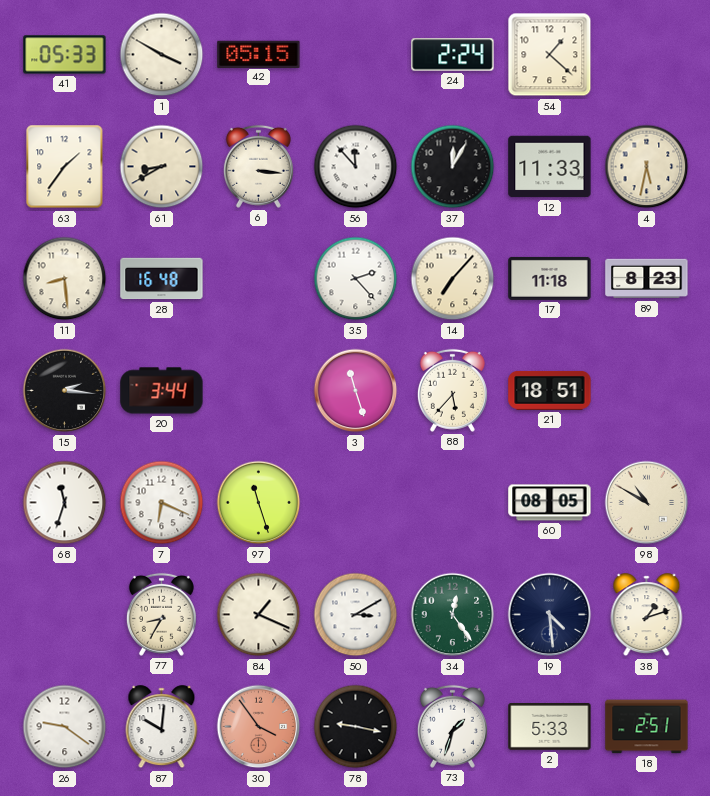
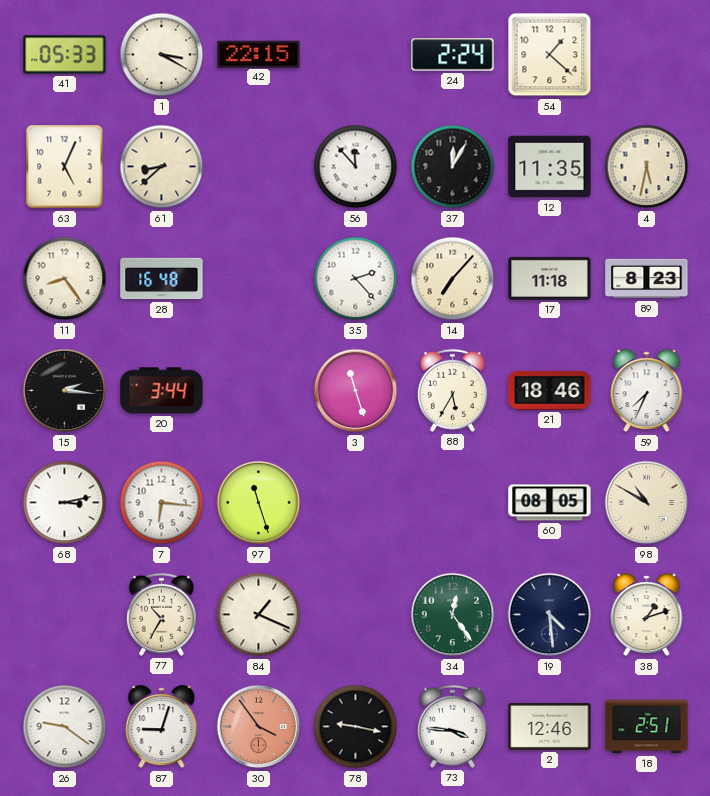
1: 3:50 -> 3:20 (162, 55)
42: 05:15 -> 22:15 (259, 54)
63: 1:36 -> 5:04 (65, 167)
61: 8:40 -> 8:38 (162, 167)
6: 3:16 -> none (258, 166)
12: 11:33 -> 11:35 (550, 167)
11: 8:29 -> 8:24 (65, 279)
88: 5:37 -> 5:35 (452, 390)
21: 18:51 -> 18:46 (550, 390)
59: none -> 7:34 (647, 391)
68: 11:33 -> 3:13 (65, 503)
7: 6:19 -> 6:16 (162, 503)
77: 8:35 -> 10:35 (161, 614)
50: 3:10 -> none (356, 615)
87: 10:01 -> 9:03 (162, 727)
73: 1:33 -> 3:46 (452, 726)
2: 5:33 -> 12:46 (550, 727)
